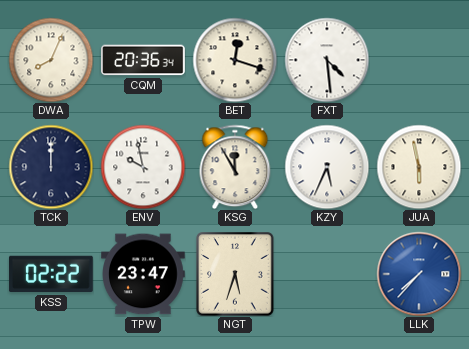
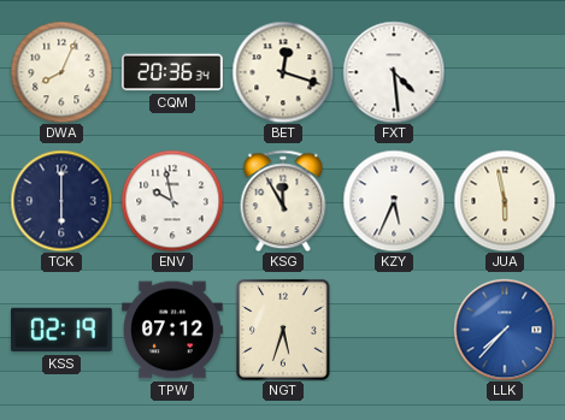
TCK: 12:00 -> 6:00 (61, 201)
KSS: 02:22 -> 02:19 (61, 330)
TPW: 23:47 -> 07:12 (173, 330)
